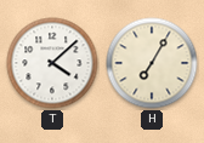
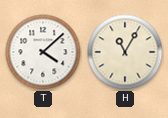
H: 7:05 -> 11:05 (125, 52)
